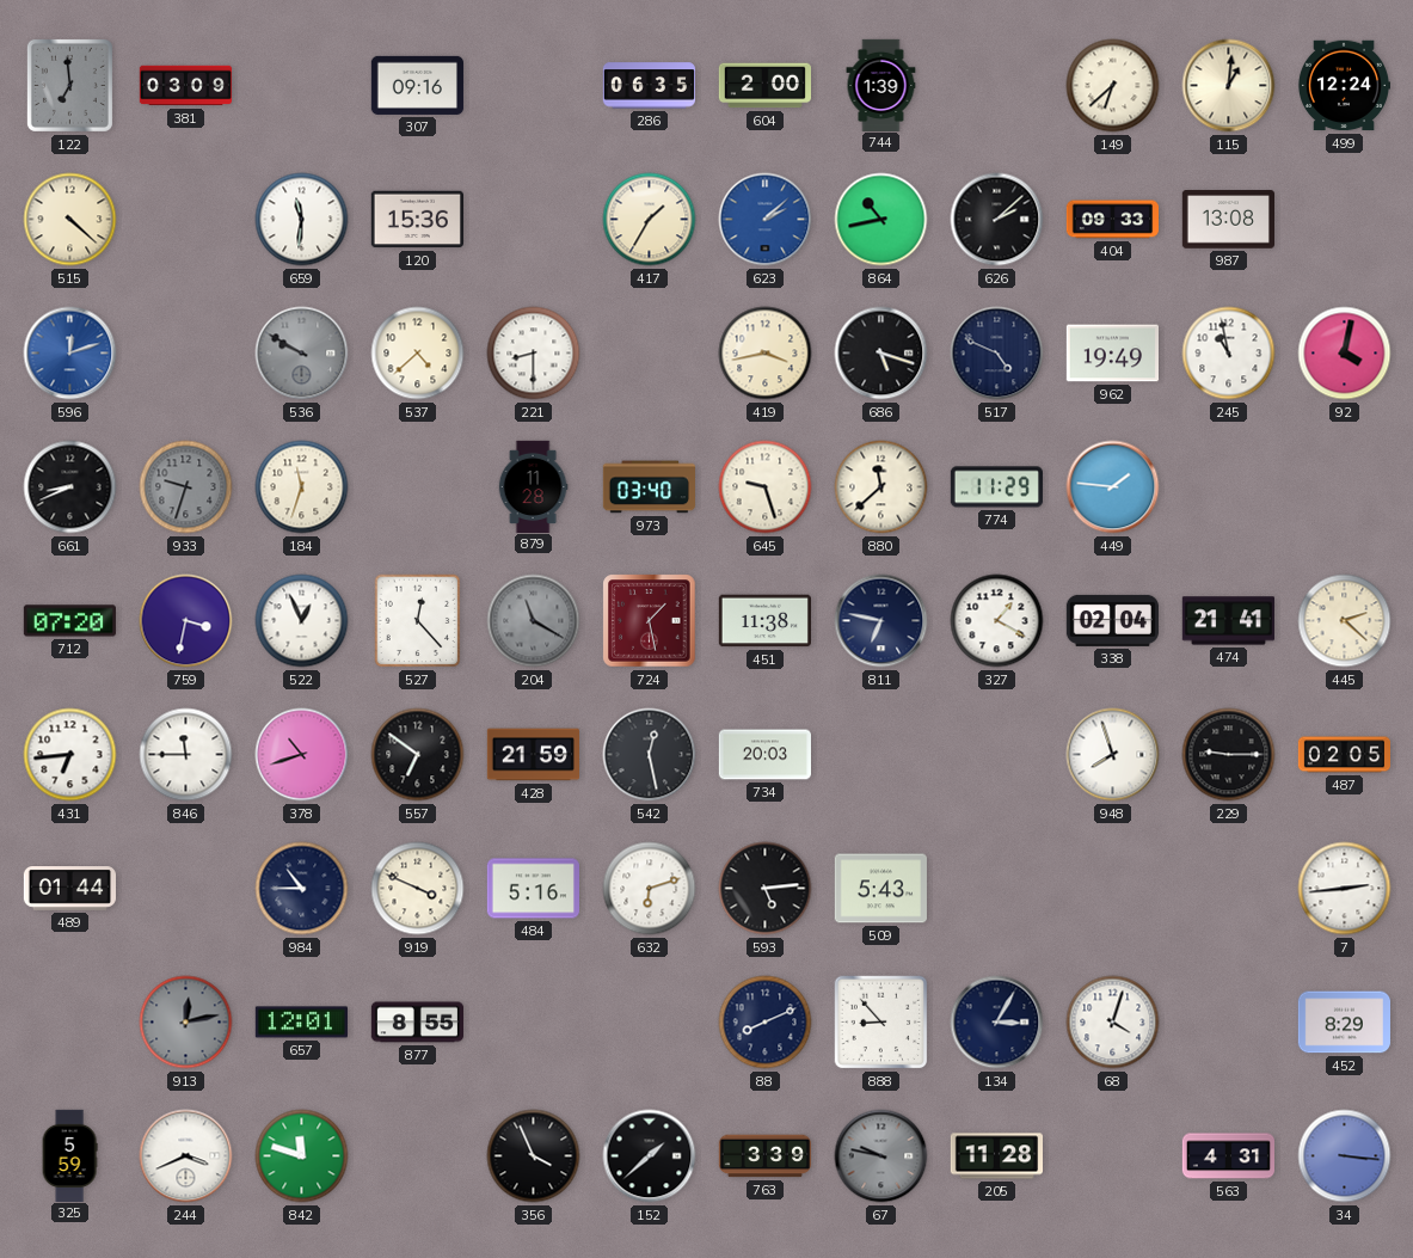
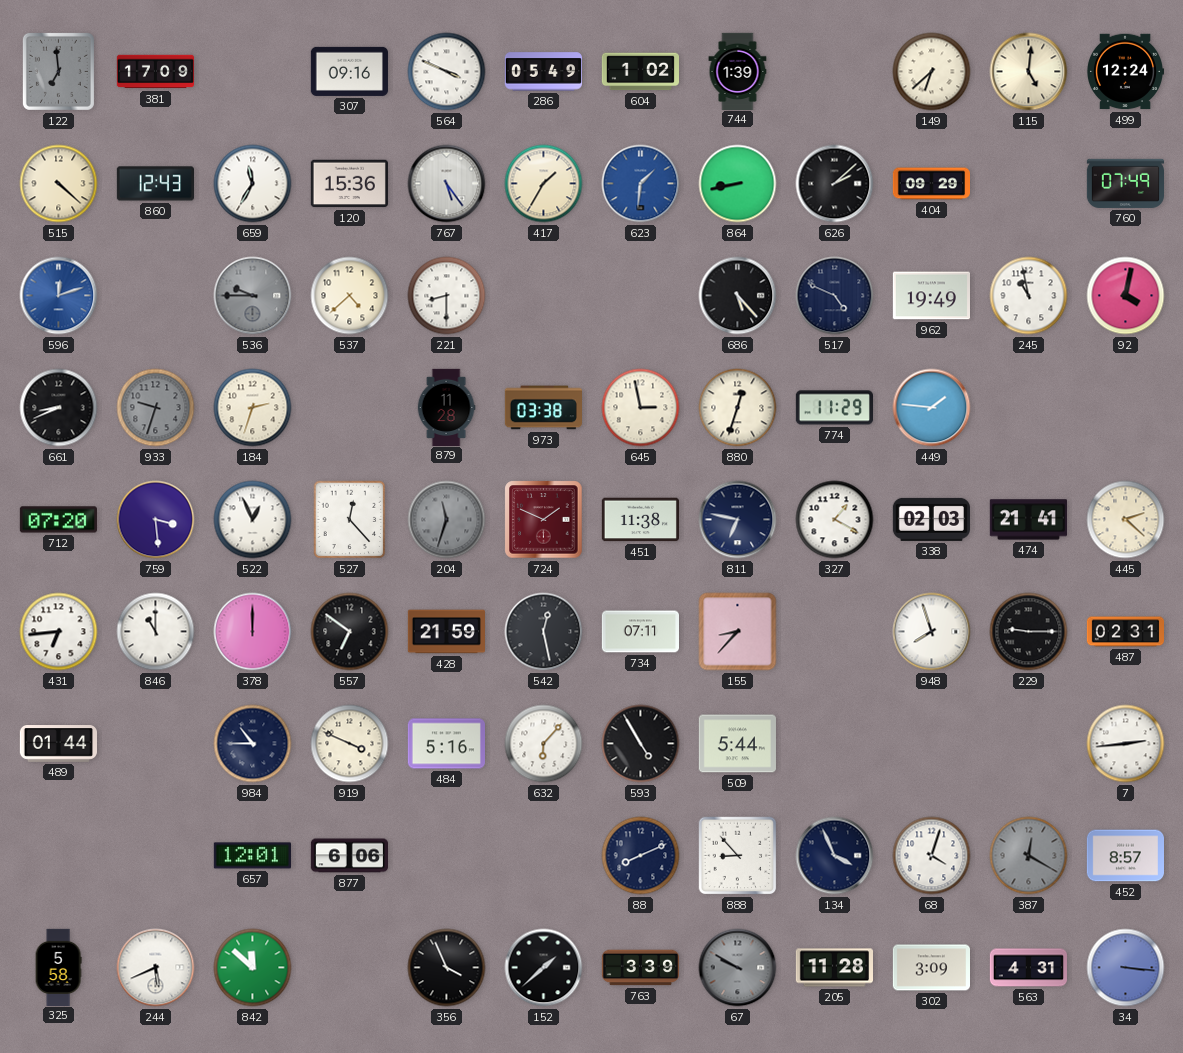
381: 03:09 -> 17:09 (155, 72)
564: none -> 3:49 (447, 72)
286: 06:35 -> 05:49 (543, 72)
604: 2:00 -> 1:02 (640, 72)
115: 1:01 -> 5:01 (1029, 72)
860: none -> 12:43 (155, 184)
659: 11:31 -> 11:35 (253, 184)
767: none -> 5:24 (447, 184)
623: 2:08 -> 1:31 (641, 184)
864: 10:43 -> 8:43 (738, 184)
404: 09:33 -> 09:29 (931, 184)
987: 13:08 -> none (1228, 220)
760: none -> 07:49 (1125, 183)
536: 9:50 -> 9:45 (253, 296)
419: 3:43 -> none (766, 354)
686: 5:18 -> 5:23 (738, 296)
184: 11:33 -> 2:33 (253, 408)
973: 03:40 -> 03:38 (543, 408)
645: 9:27 -> 2:58 (641, 408)
880: 11:38 -> 12:33 (738, 408)
759: 3:32 -> 3:29 (156, 520)
204: 11:20 -> 11:33 (447, 520)
724: 1:28 -> 1:49 (544, 520)
338: 02:04 -> 02:03 (931, 519)
846: 11:45 -> 11:00 (156, 632)
378: 10:42 -> 12:00 (253, 632)
734: 20:03 -> 07:11 (640, 632)
155: none -> 8:37 (738, 632)
487: 02:05 -> 02:31 (1126, 632)
632: 6:12 -> 6:07 (544, 744)
593: 5:14 -> 4:55 (641, 744)
509: 5:43 -> 5:44 (737, 744)
913: 12:13 -> none (186, 1023)
877: 8:55 -> 6:06 (349, 856)
134: 3:05 -> 3:56 (835, 856)
387: none -> 12:20 (1029, 856)
452: 8:29 -> 8:57 (1125, 856)
325: 5:59 -> 5:58 (58, 967)
244: 3:41 -> 5:41 (156, 968)
842: 11:48 -> 11:52 (253, 968)
67: 9:47 -> 9:50 (738, 968)
302: none -> 3:09 (931, 968)
